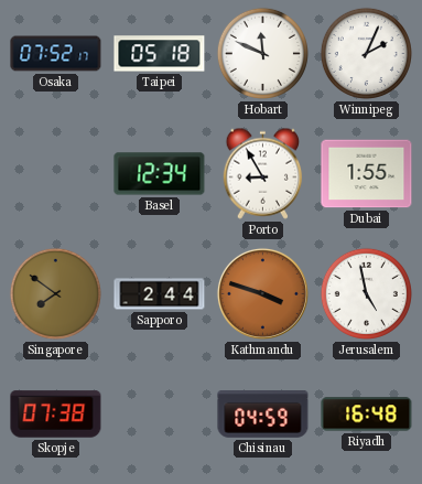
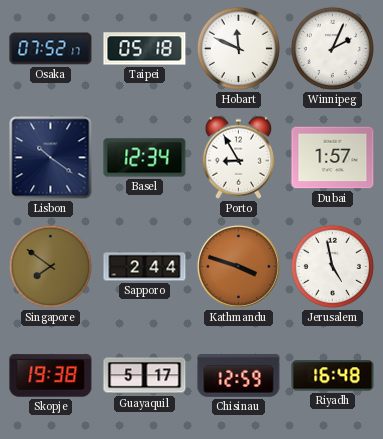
Lisbon: none -> 10:21 (51, 158)
Dubai: 1:55 -> 1:57 (333, 158)
Skopje: 07:38 -> 19:38 (51, 376)
Guayaquil: none -> 5:17 (145, 376)
Chisinau: 04:59 -> 12:59 (239, 376)
